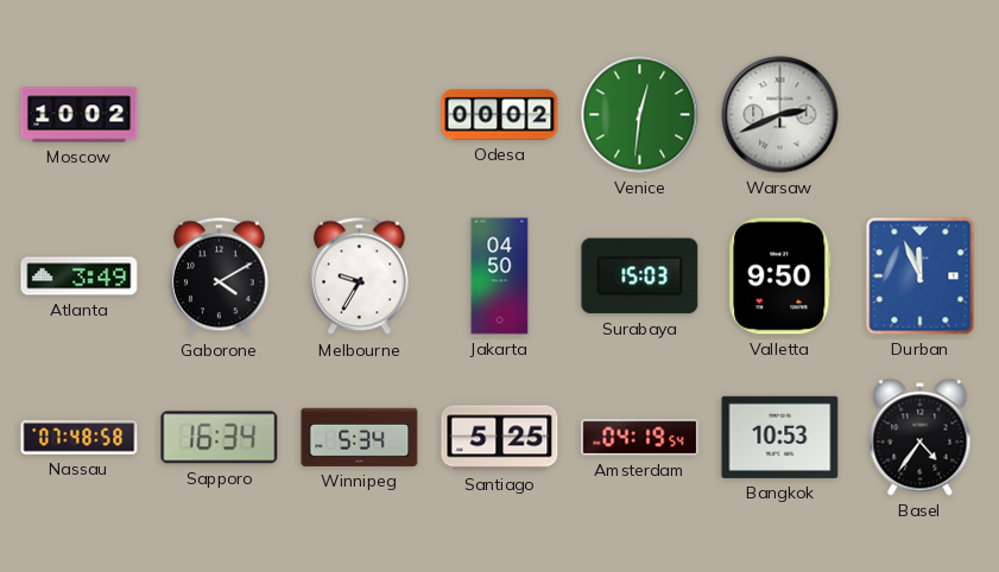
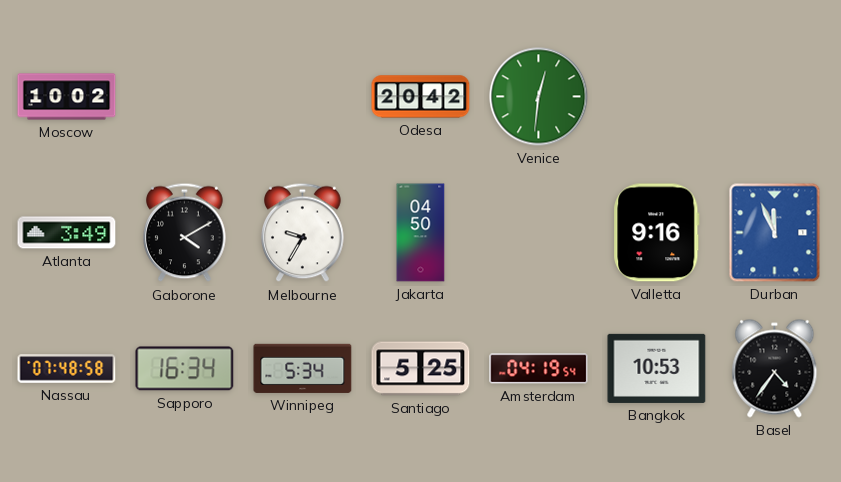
Odesa: 00:02 -> 20:42 (421, 97)
Warsaw: 2:41 -> none (780, 115)
Surabaya: 15:03 -> none (640, 277)
Valletta: 9:50 -> 9:16 (657, 233)
